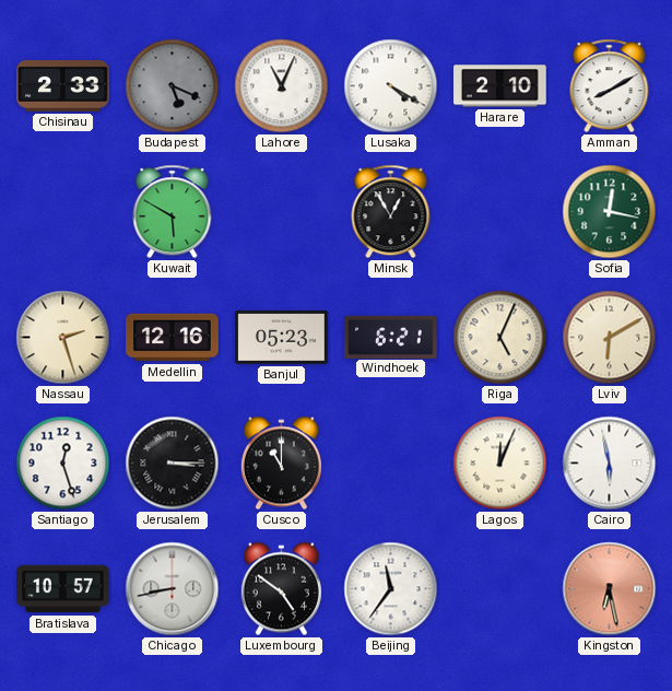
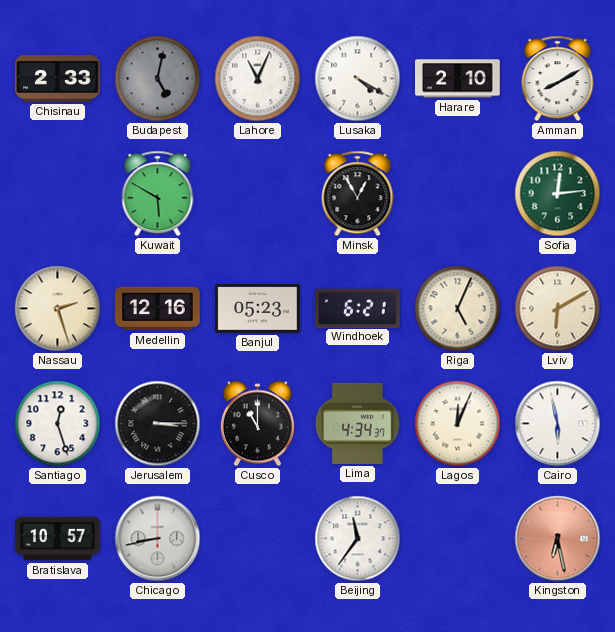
Budapest: 5:19 -> 5:02 (158, 79)
Sofia: 12:17 -> 12:14 (558, 194)
Lima: none -> 4:34 (357, 423)
Luxembourg: 4:51 -> none (281, 589)
